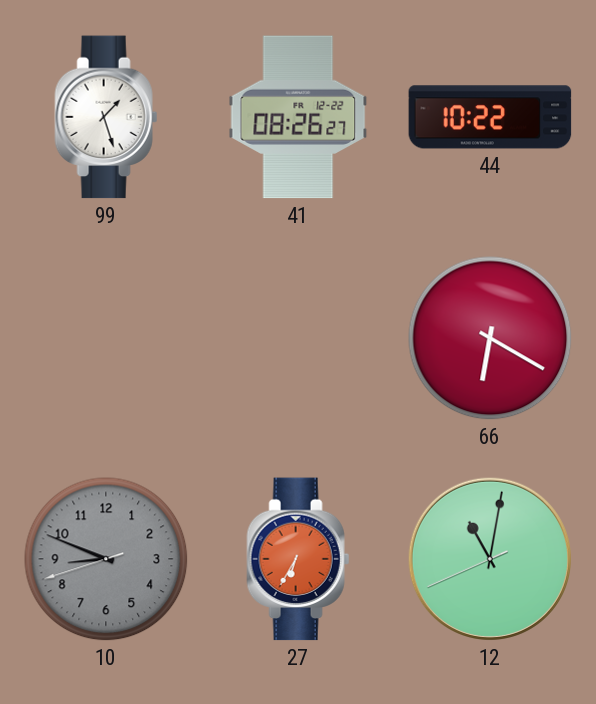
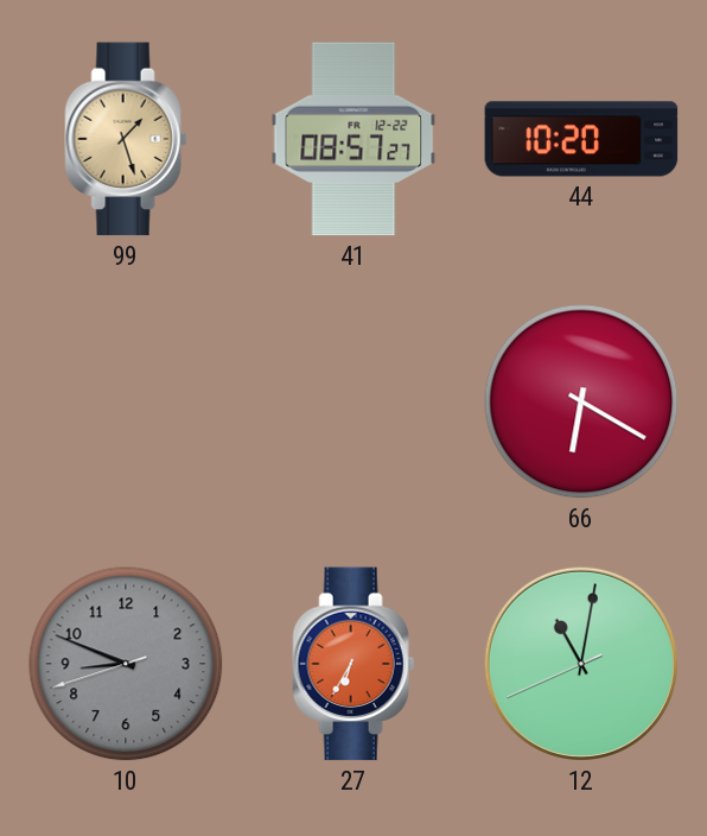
99 dial: white -> champagne (126, 139)
41: 08:26 -> 08:57 (353, 139)
44: 10:22 -> 10:20 (581, 139)
